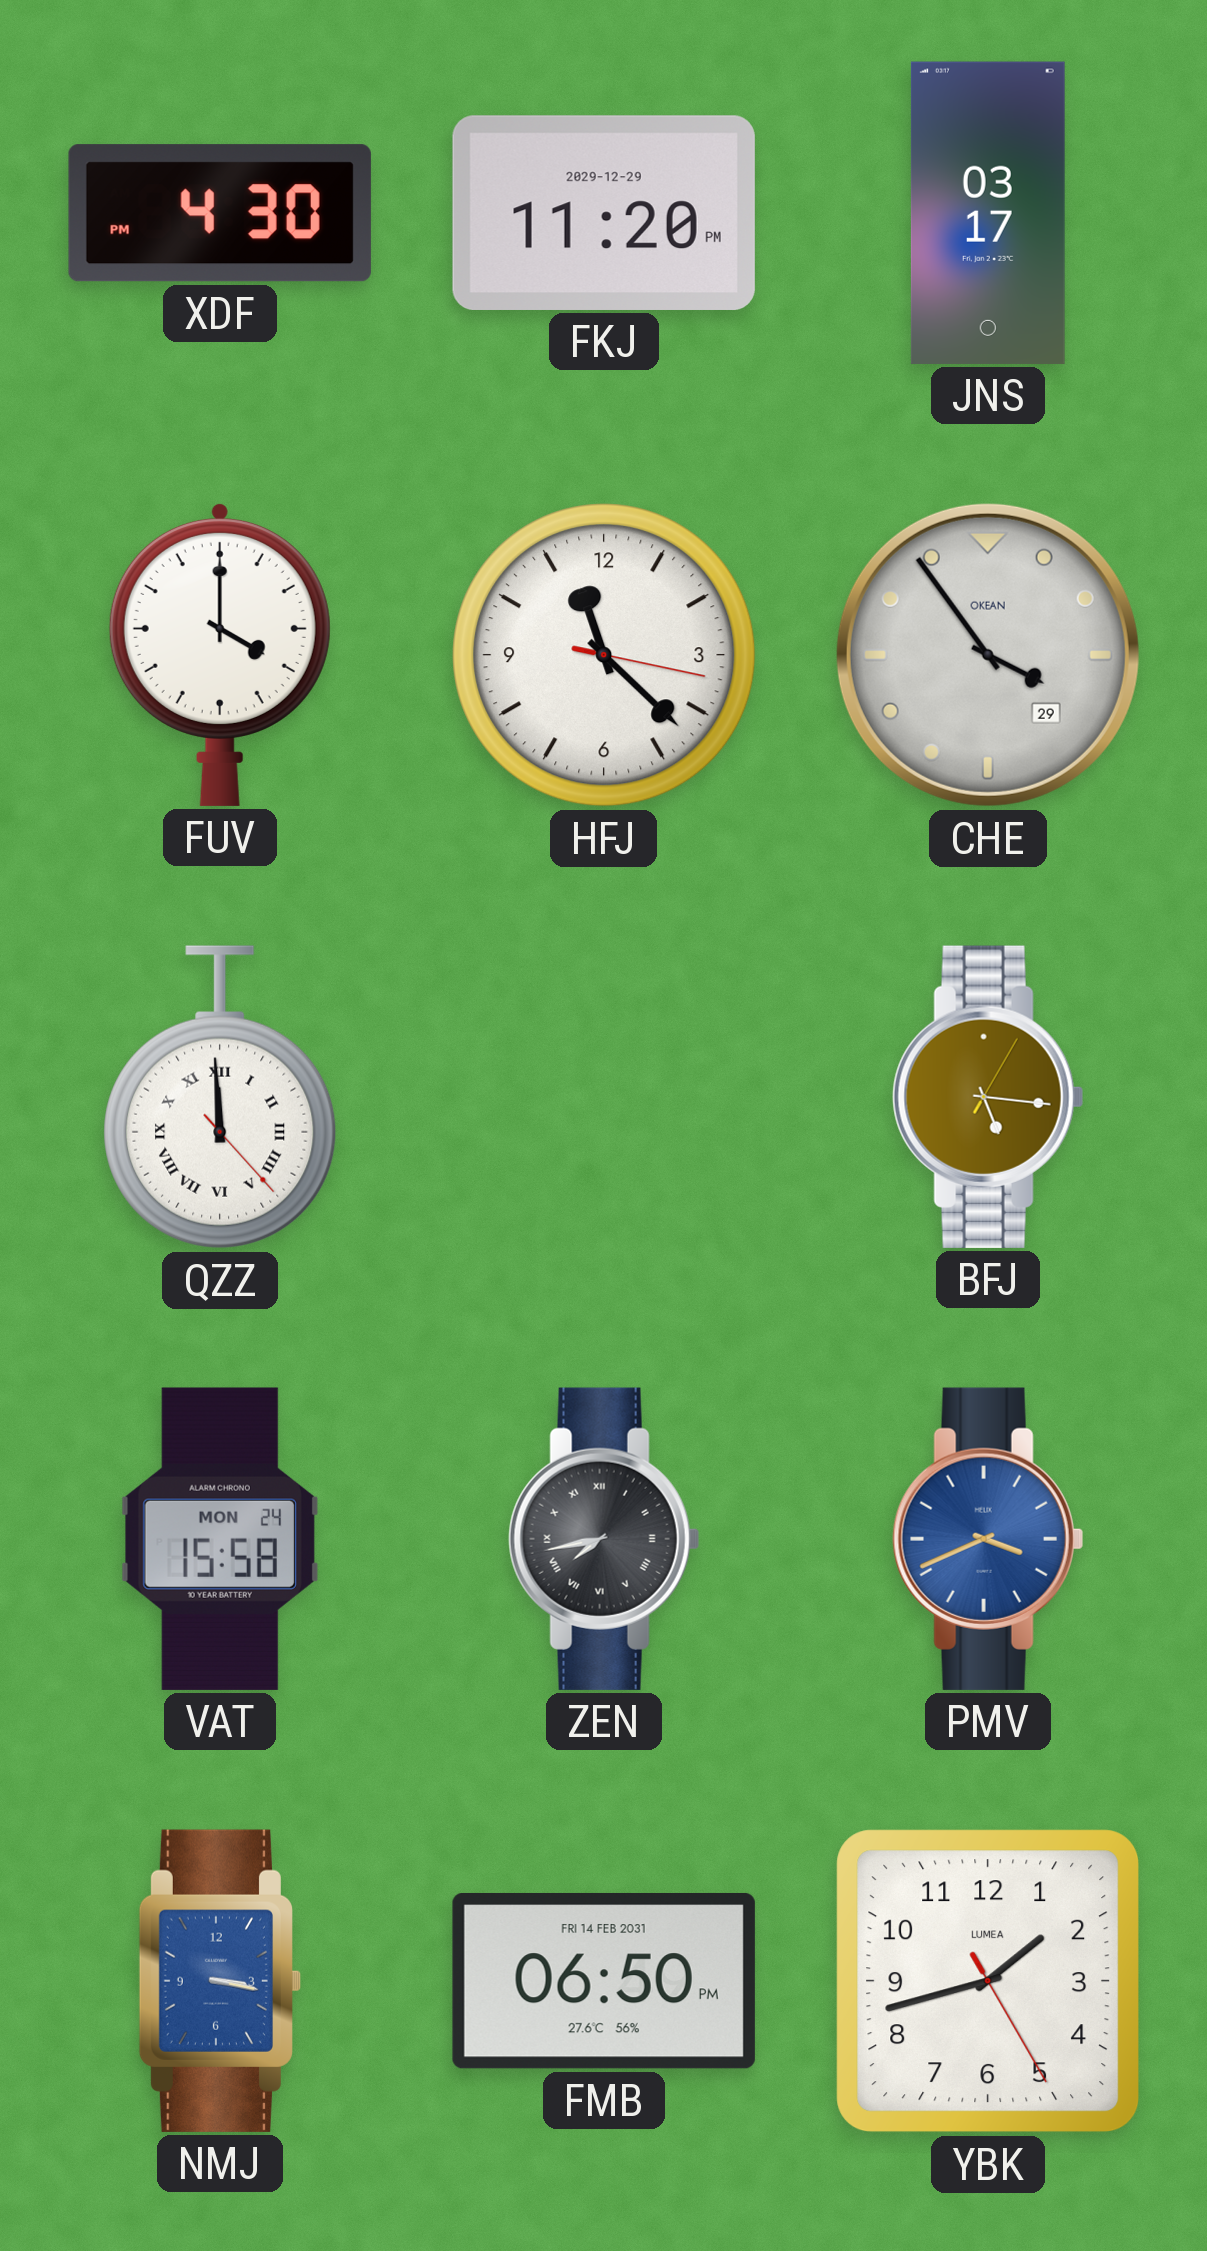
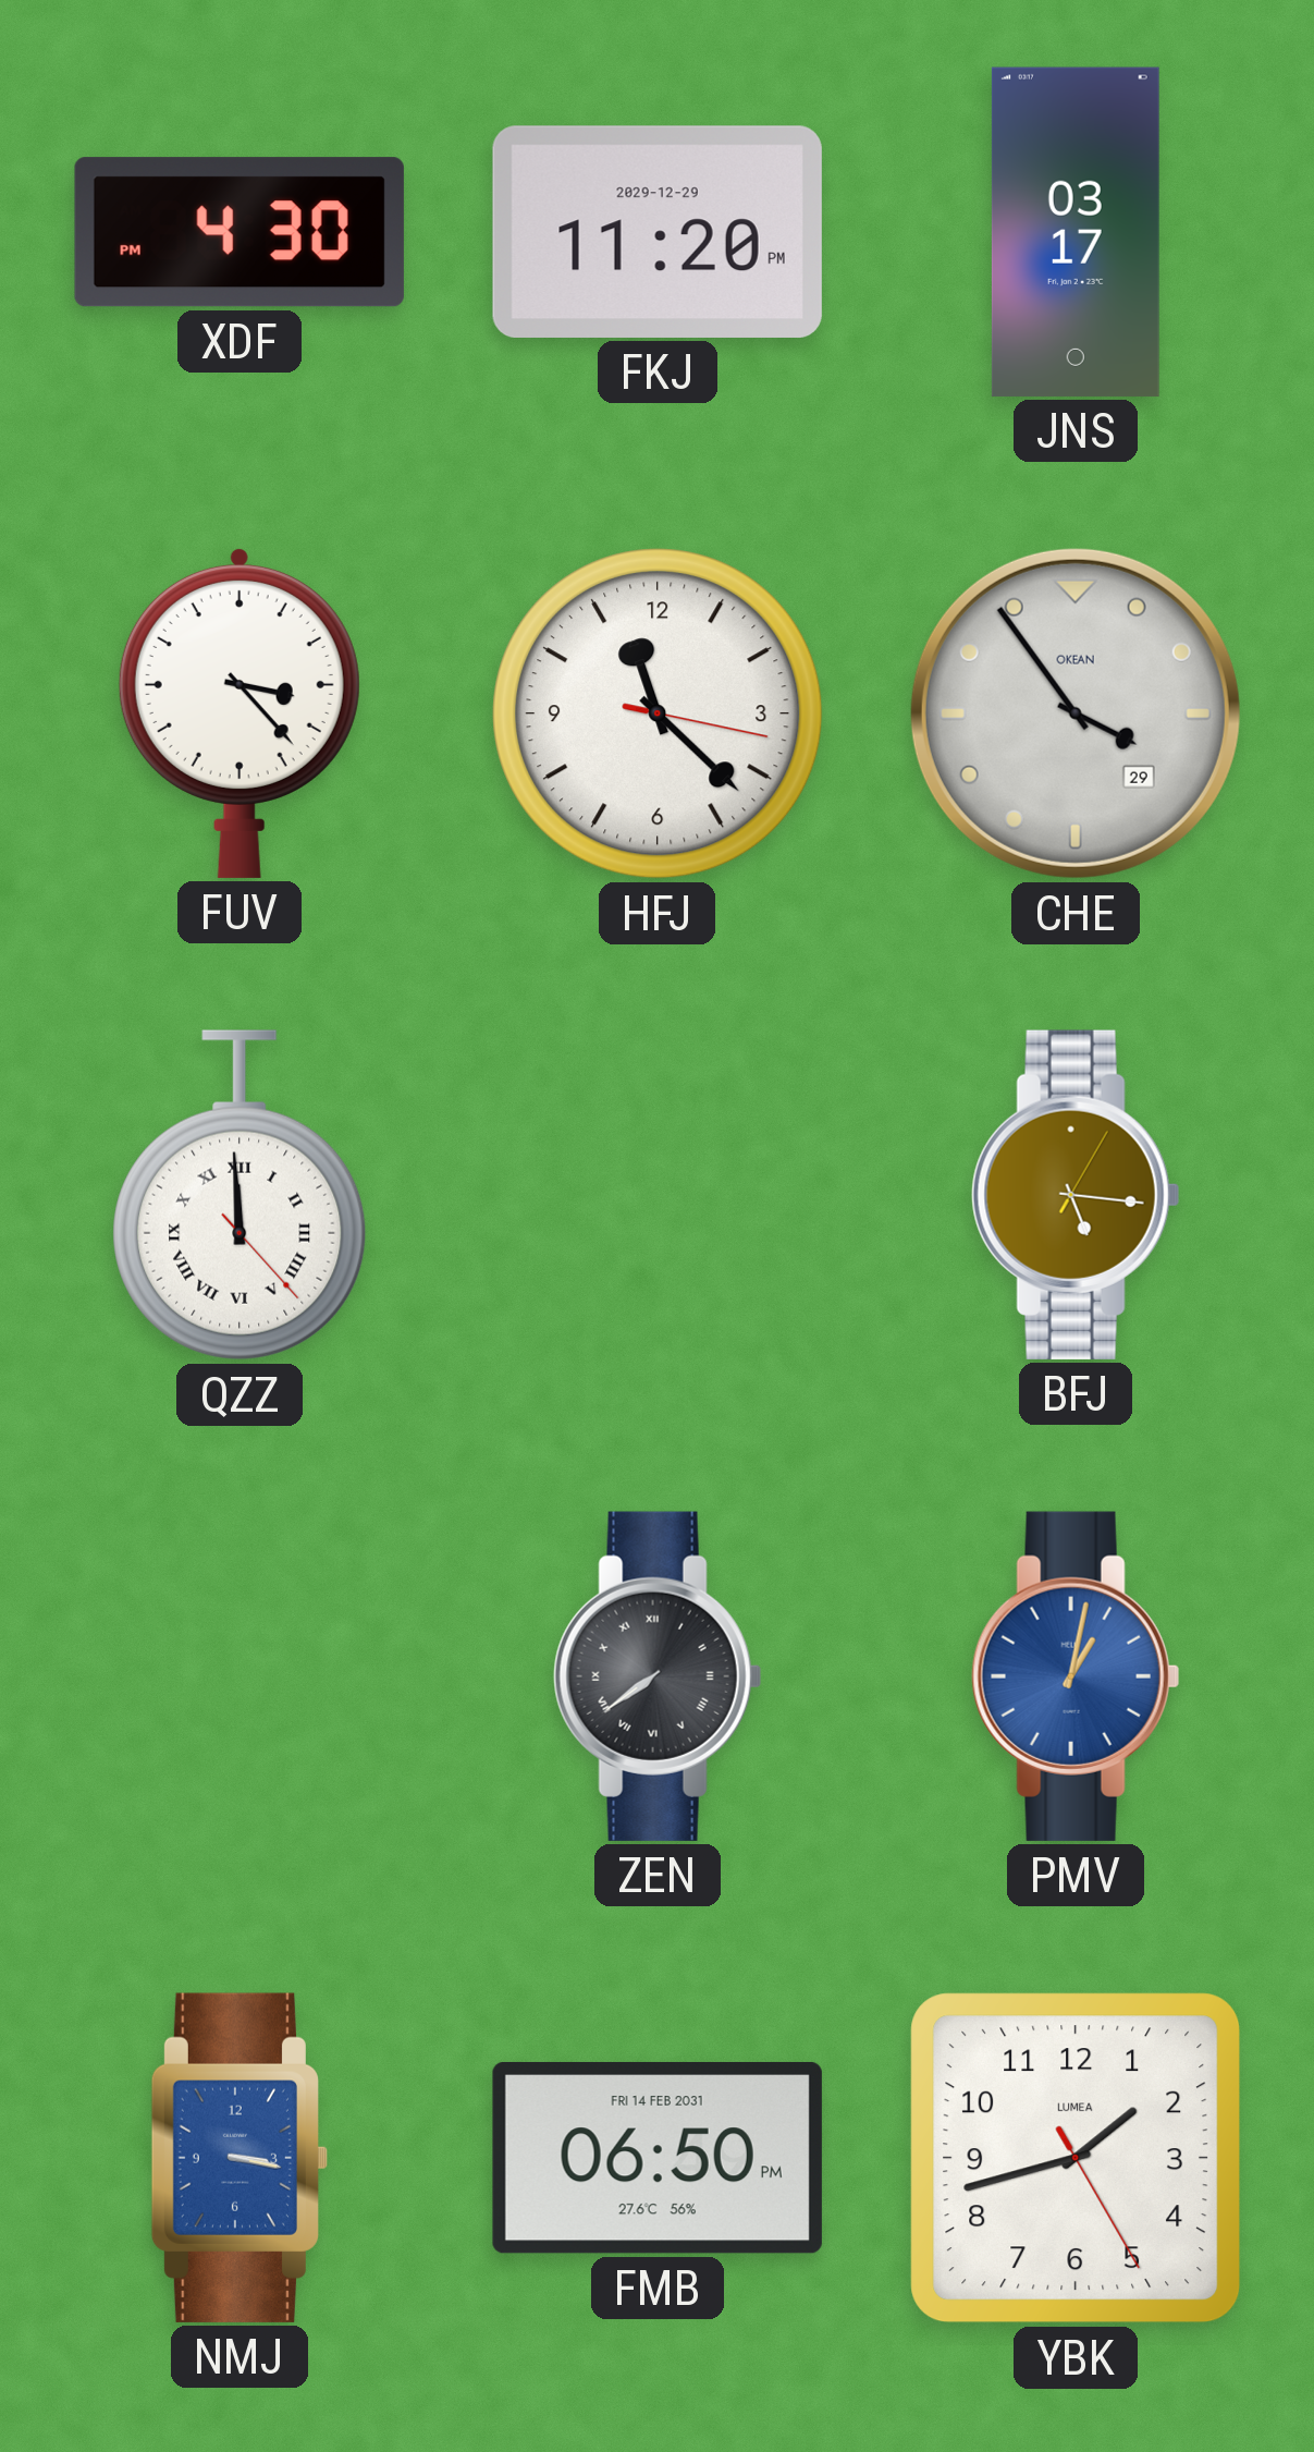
FUV: 4:00 -> 3:23 (240, 712)
VAT: 15:58 -> none (220, 1539)
ZEN: 7:43 -> 7:39 (658, 1676)
PMV: 3:41 -> 1:02 (1076, 1676)
